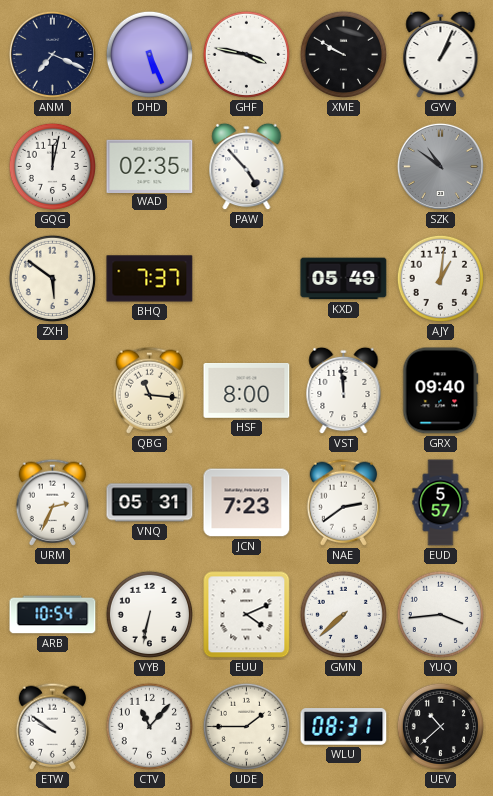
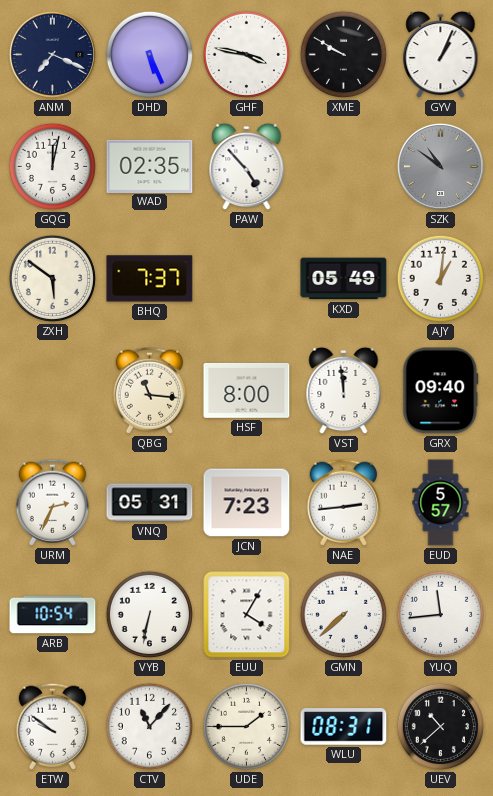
NAE: 2:39 -> 2:44 (343, 502)
EUU: 4:11 -> 4:05 (247, 615)
YUQ: 3:44 -> 11:44 (440, 614)
